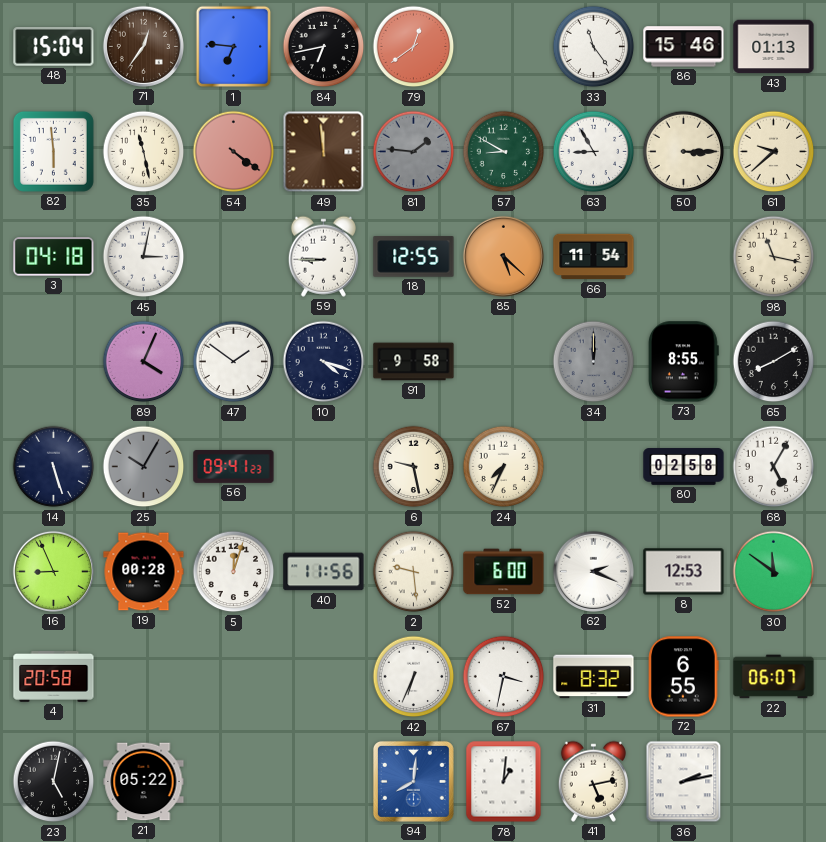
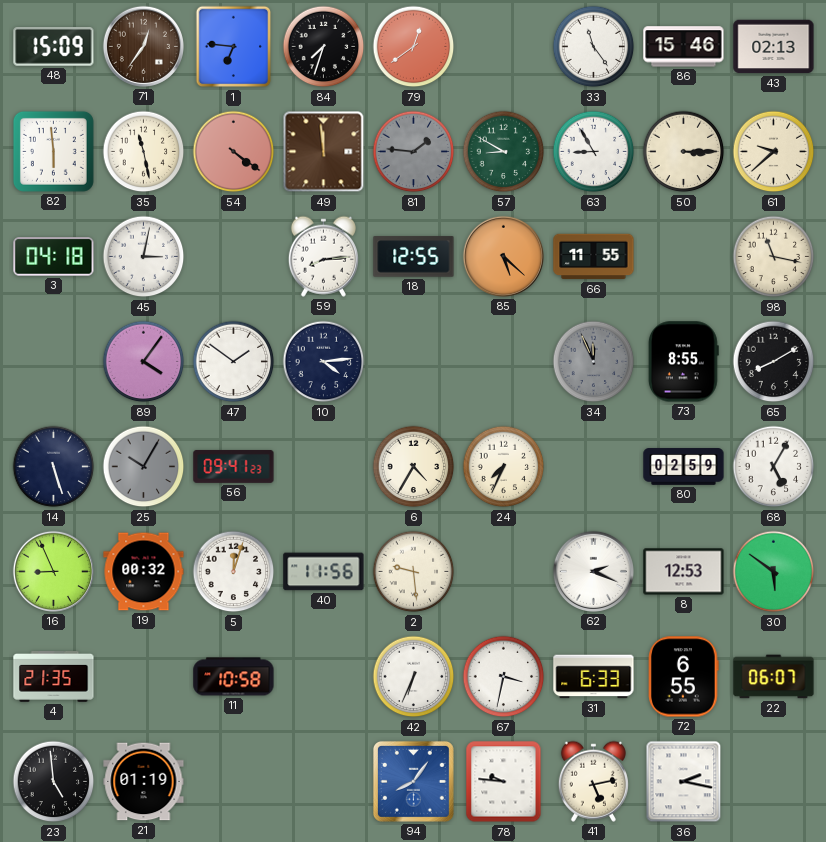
48: 15:04 -> 15:09 (54, 47)
84: 6:43 -> 7:33 (324, 47)
43: 01:13 -> 02:13 (774, 47)
59: 8:45 -> 8:14 (323, 256)
66: 11:54 -> 11:55 (594, 257)
89: 4:04 -> 4:06 (144, 362)
10: 4:18 -> 4:14 (324, 362)
91: 9:58 -> none (414, 362)
34: 12:00 -> 11:56 (594, 362)
6: 9:28 -> 4:35 (414, 467)
80: 02:58 -> 02:59 (684, 467)
19: 00:28 -> 00:32 (144, 572)
52: 6:00 -> none (504, 572)
30: 11:51 -> 5:51 (774, 572)
4: 20:58 -> 21:35 (54, 676)
11: none -> 10:58 (234, 677)
31: 8:32 -> 6:33 (594, 677)
23: 5:02 -> 4:59 (54, 782)
21: 05:22 -> 01:19 (144, 782)
94: 8:01 -> 8:06 (413, 781)
78: 1:01 -> 9:46 (504, 782)
36: 2:13 -> 2:17 (684, 782)
